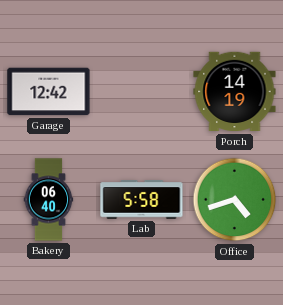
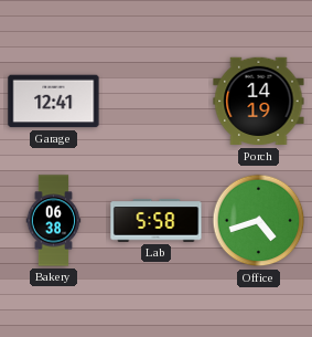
Garage: 12:42 -> 12:41 (54, 102)
Bakery: 06:40 -> 06:38 (54, 221)
